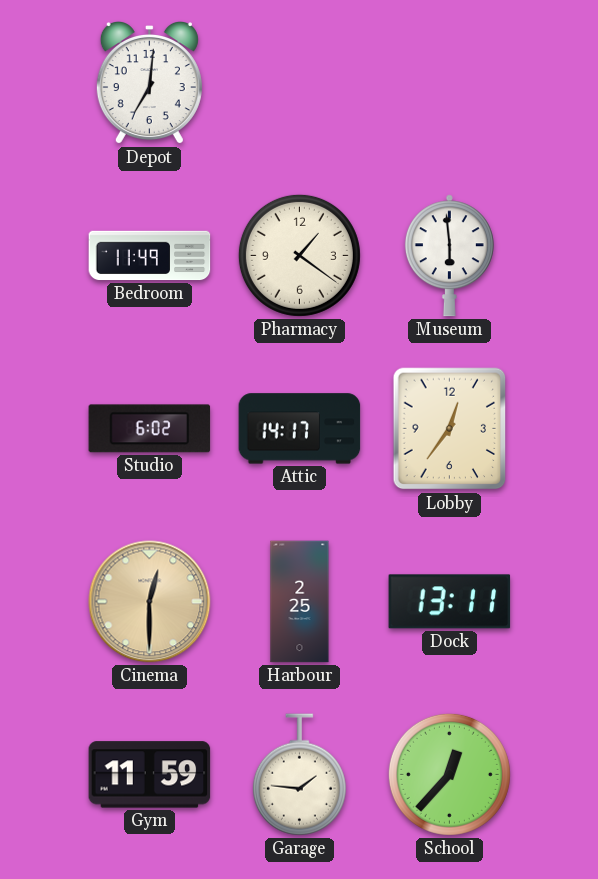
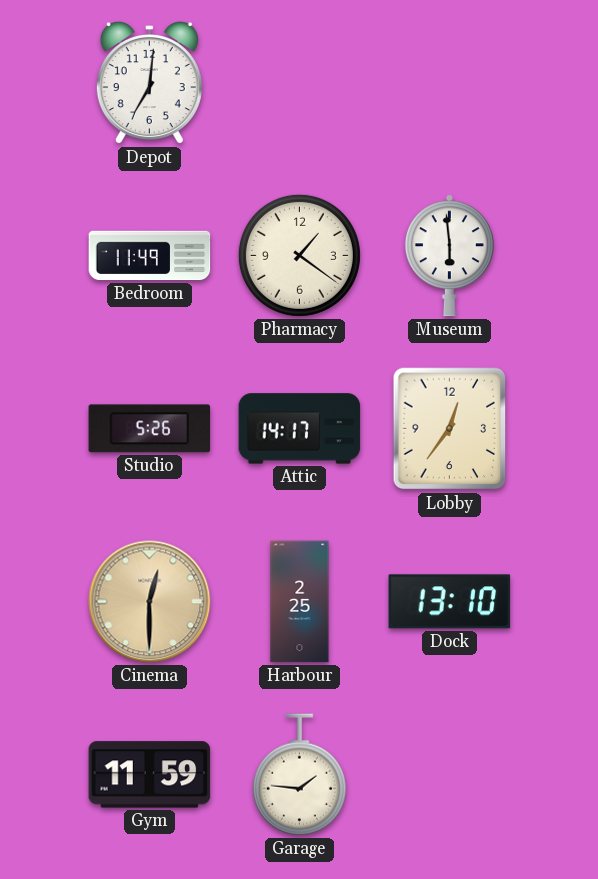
Studio: 6:02 -> 5:26 (150, 429)
Dock: 13:11 -> 13:10 (450, 602)
School: 12:37 -> none (449, 774)
